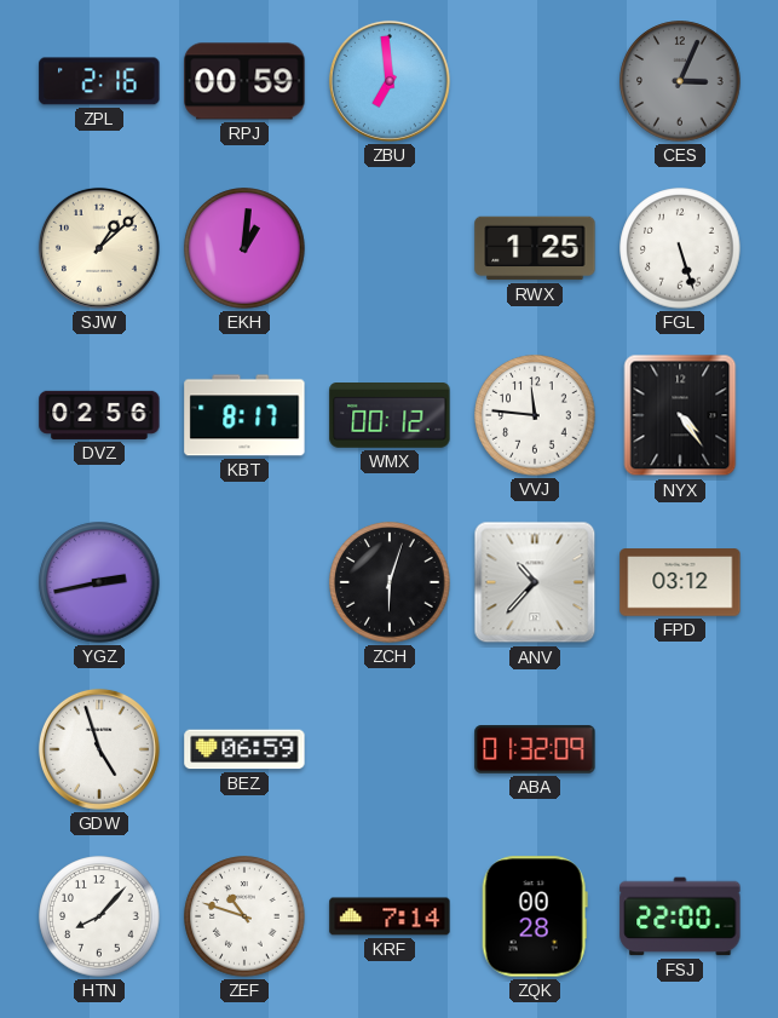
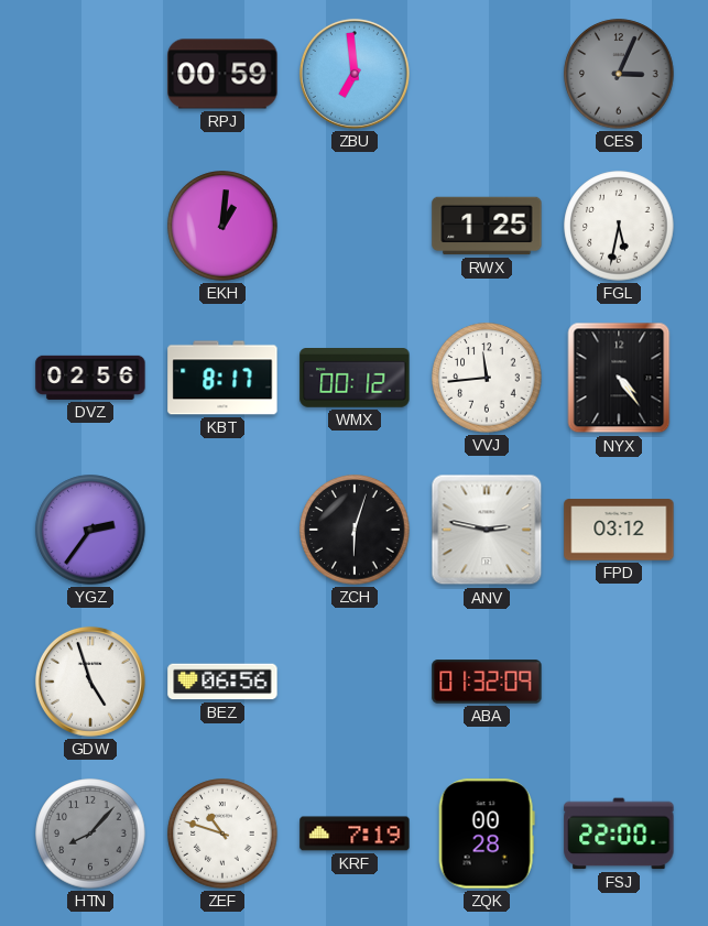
ZPL: 2:16 -> none (99, 81)
SJW: 1:08 -> none (99, 248)
FGL: 5:27 -> 5:32 (619, 226)
VVJ: 11:46 -> 11:44 (487, 378)
YGZ: 2:43 -> 2:36 (90, 530)
ANV: 10:37 -> 2:47 (487, 530)
BEZ: 06:59 -> 06:56 (222, 682)
HTN dial: white -> grey (90, 834)
KRF: 7:14 -> 7:19 (355, 834)
